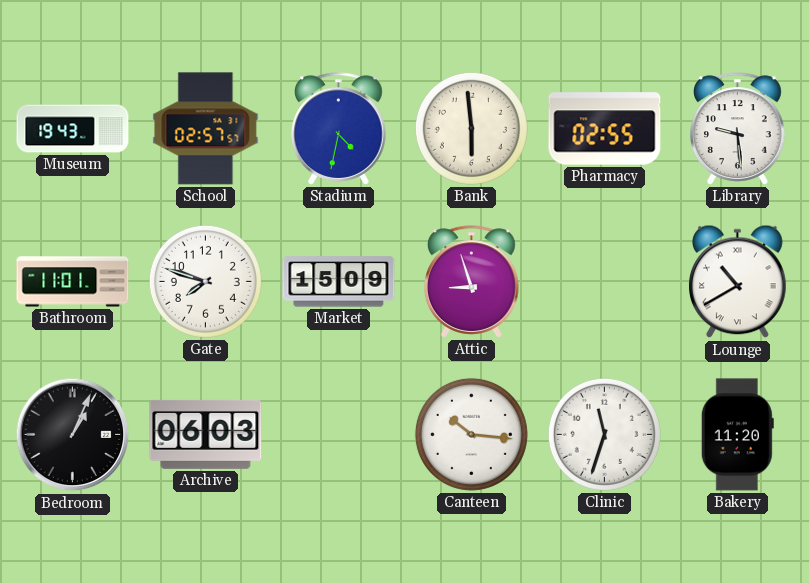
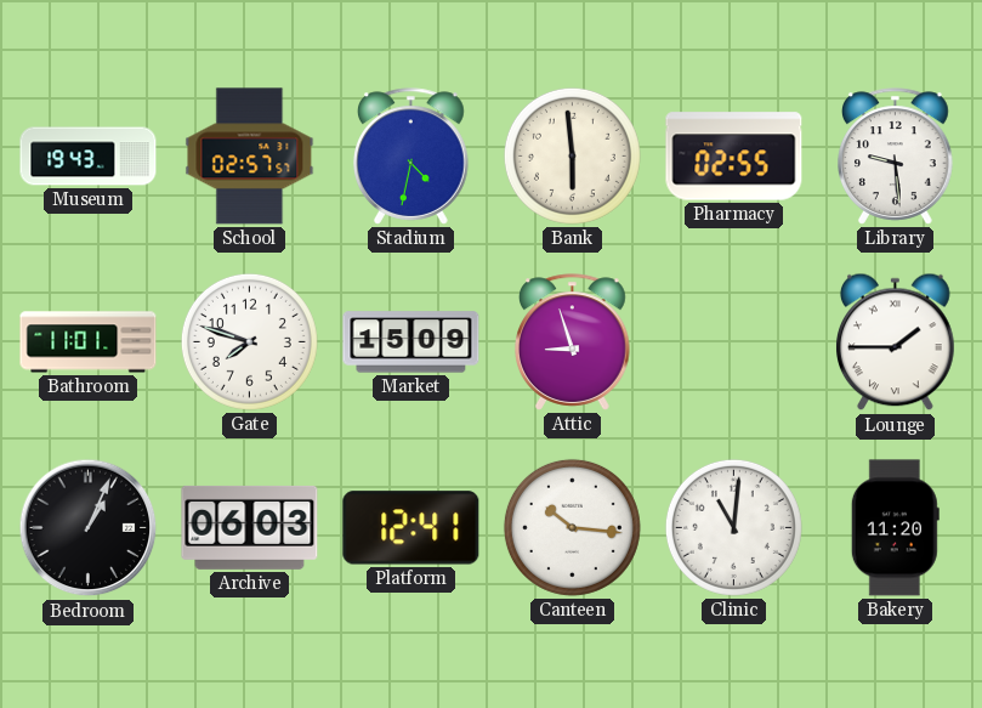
Lounge: 10:40 -> 1:45 (896, 342)
Platform: none -> 12:41 (411, 528)
Clinic: 11:33 -> 11:01 (733, 527)
